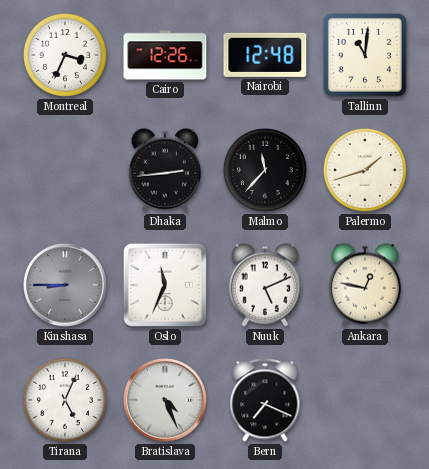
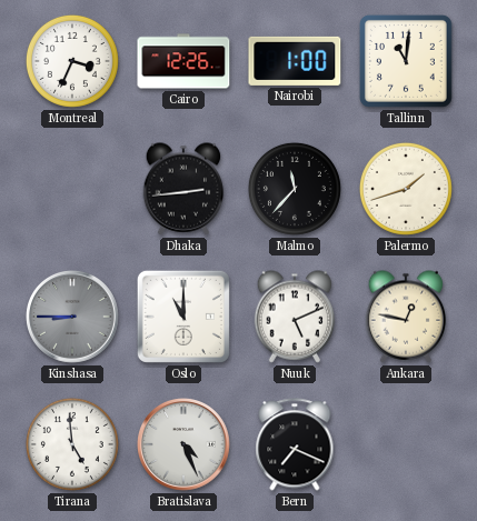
Nairobi: 12:48 -> 1:00 (295, 61)
Oslo: 11:34 -> 11:00 (183, 317)
Tirana: 5:04 -> 4:59 (72, 444)
